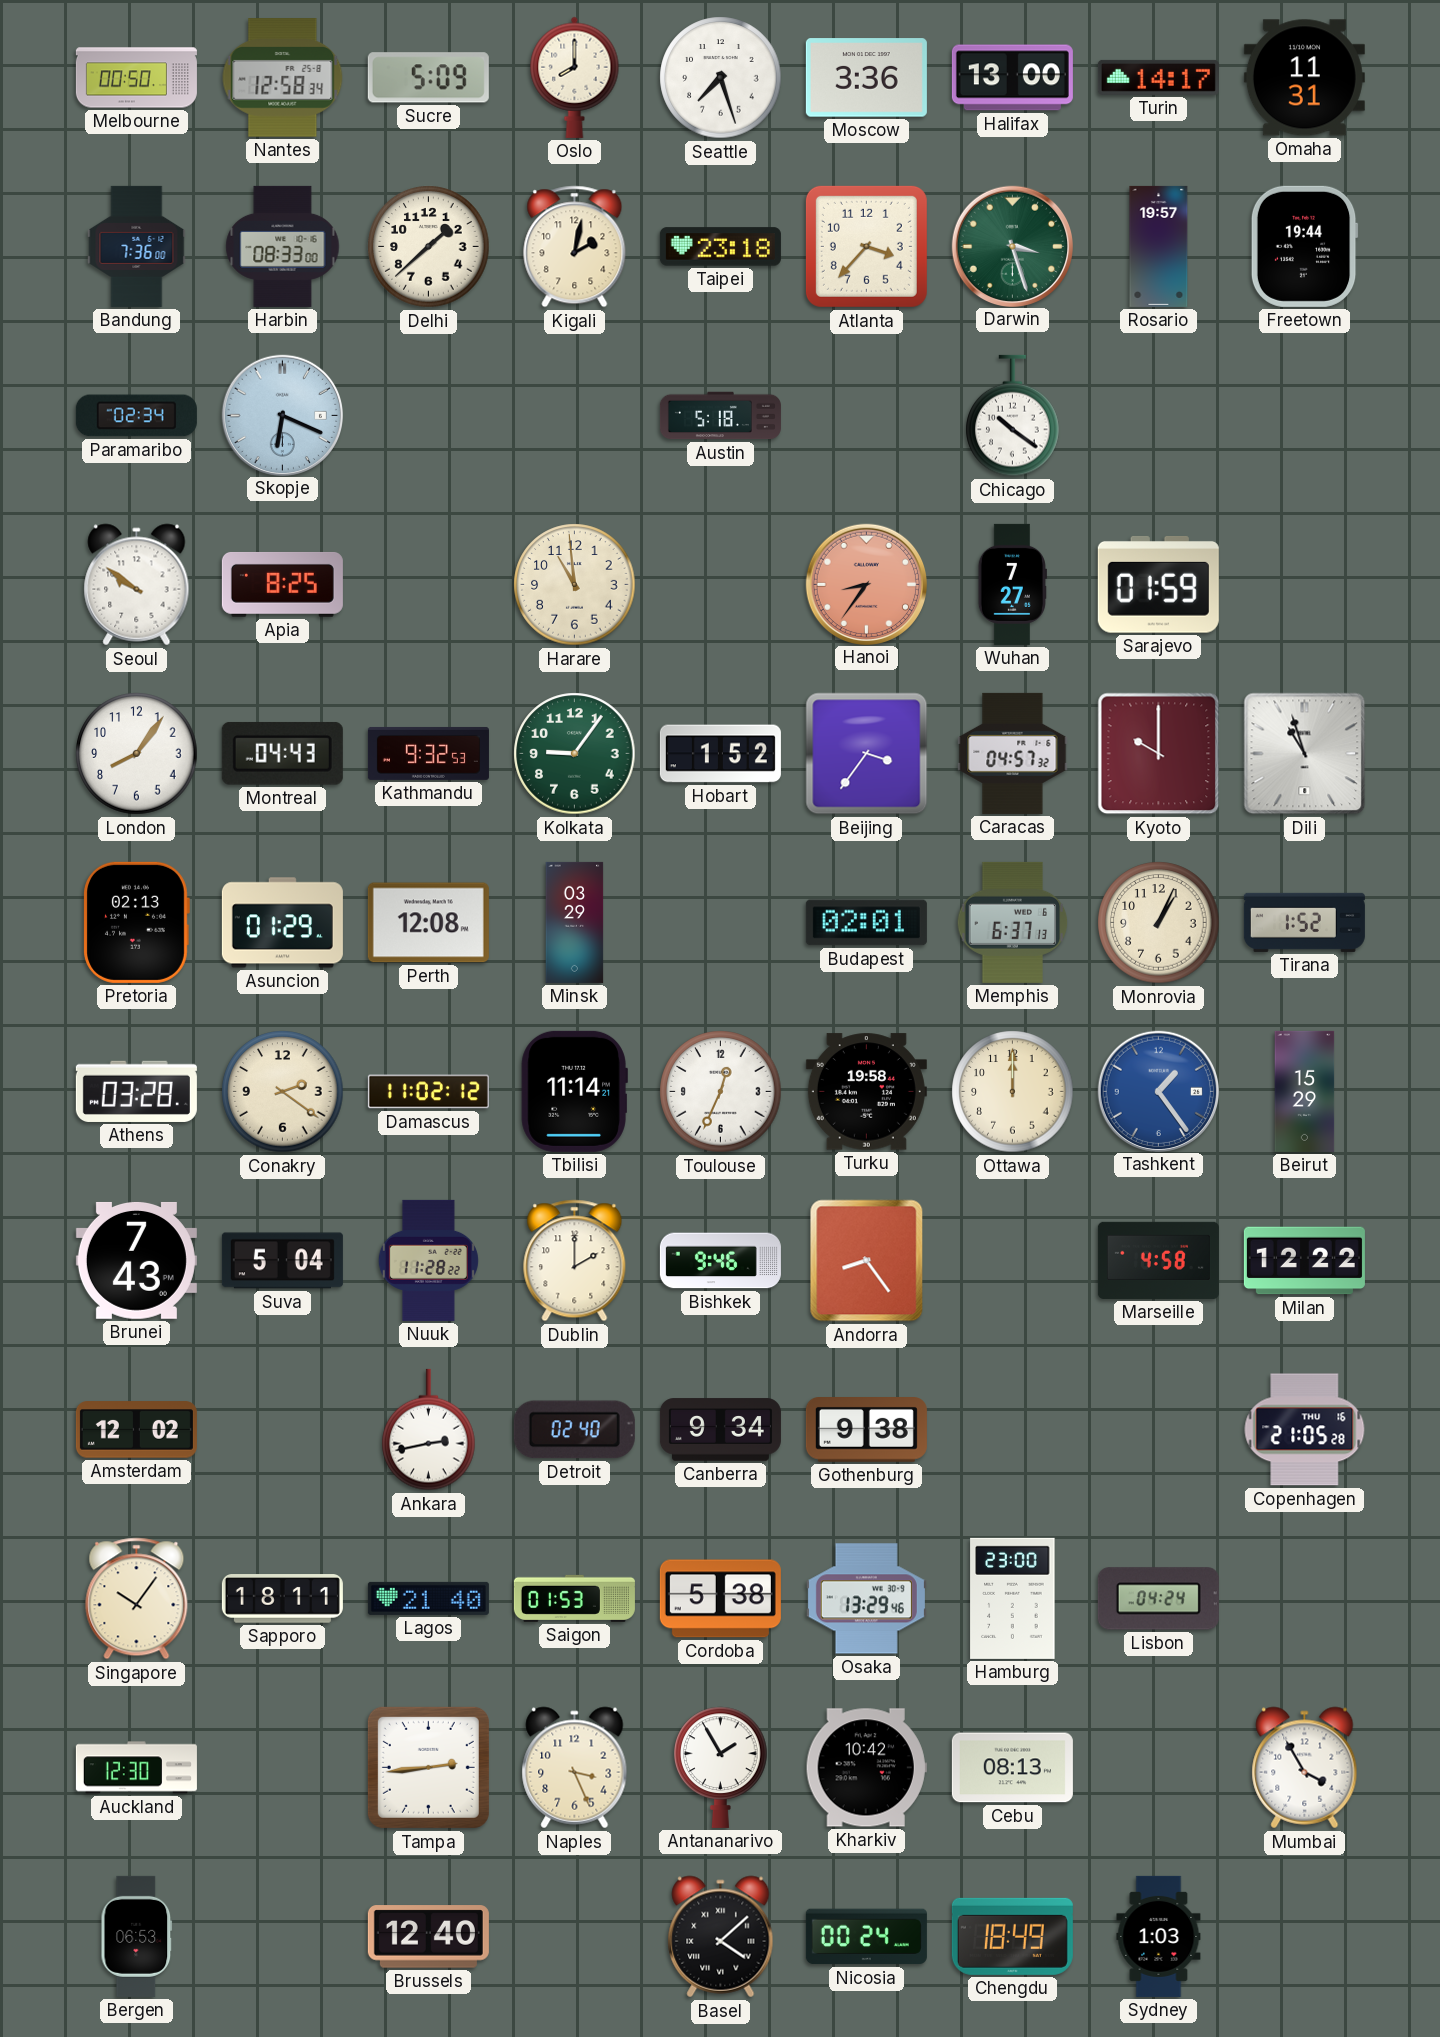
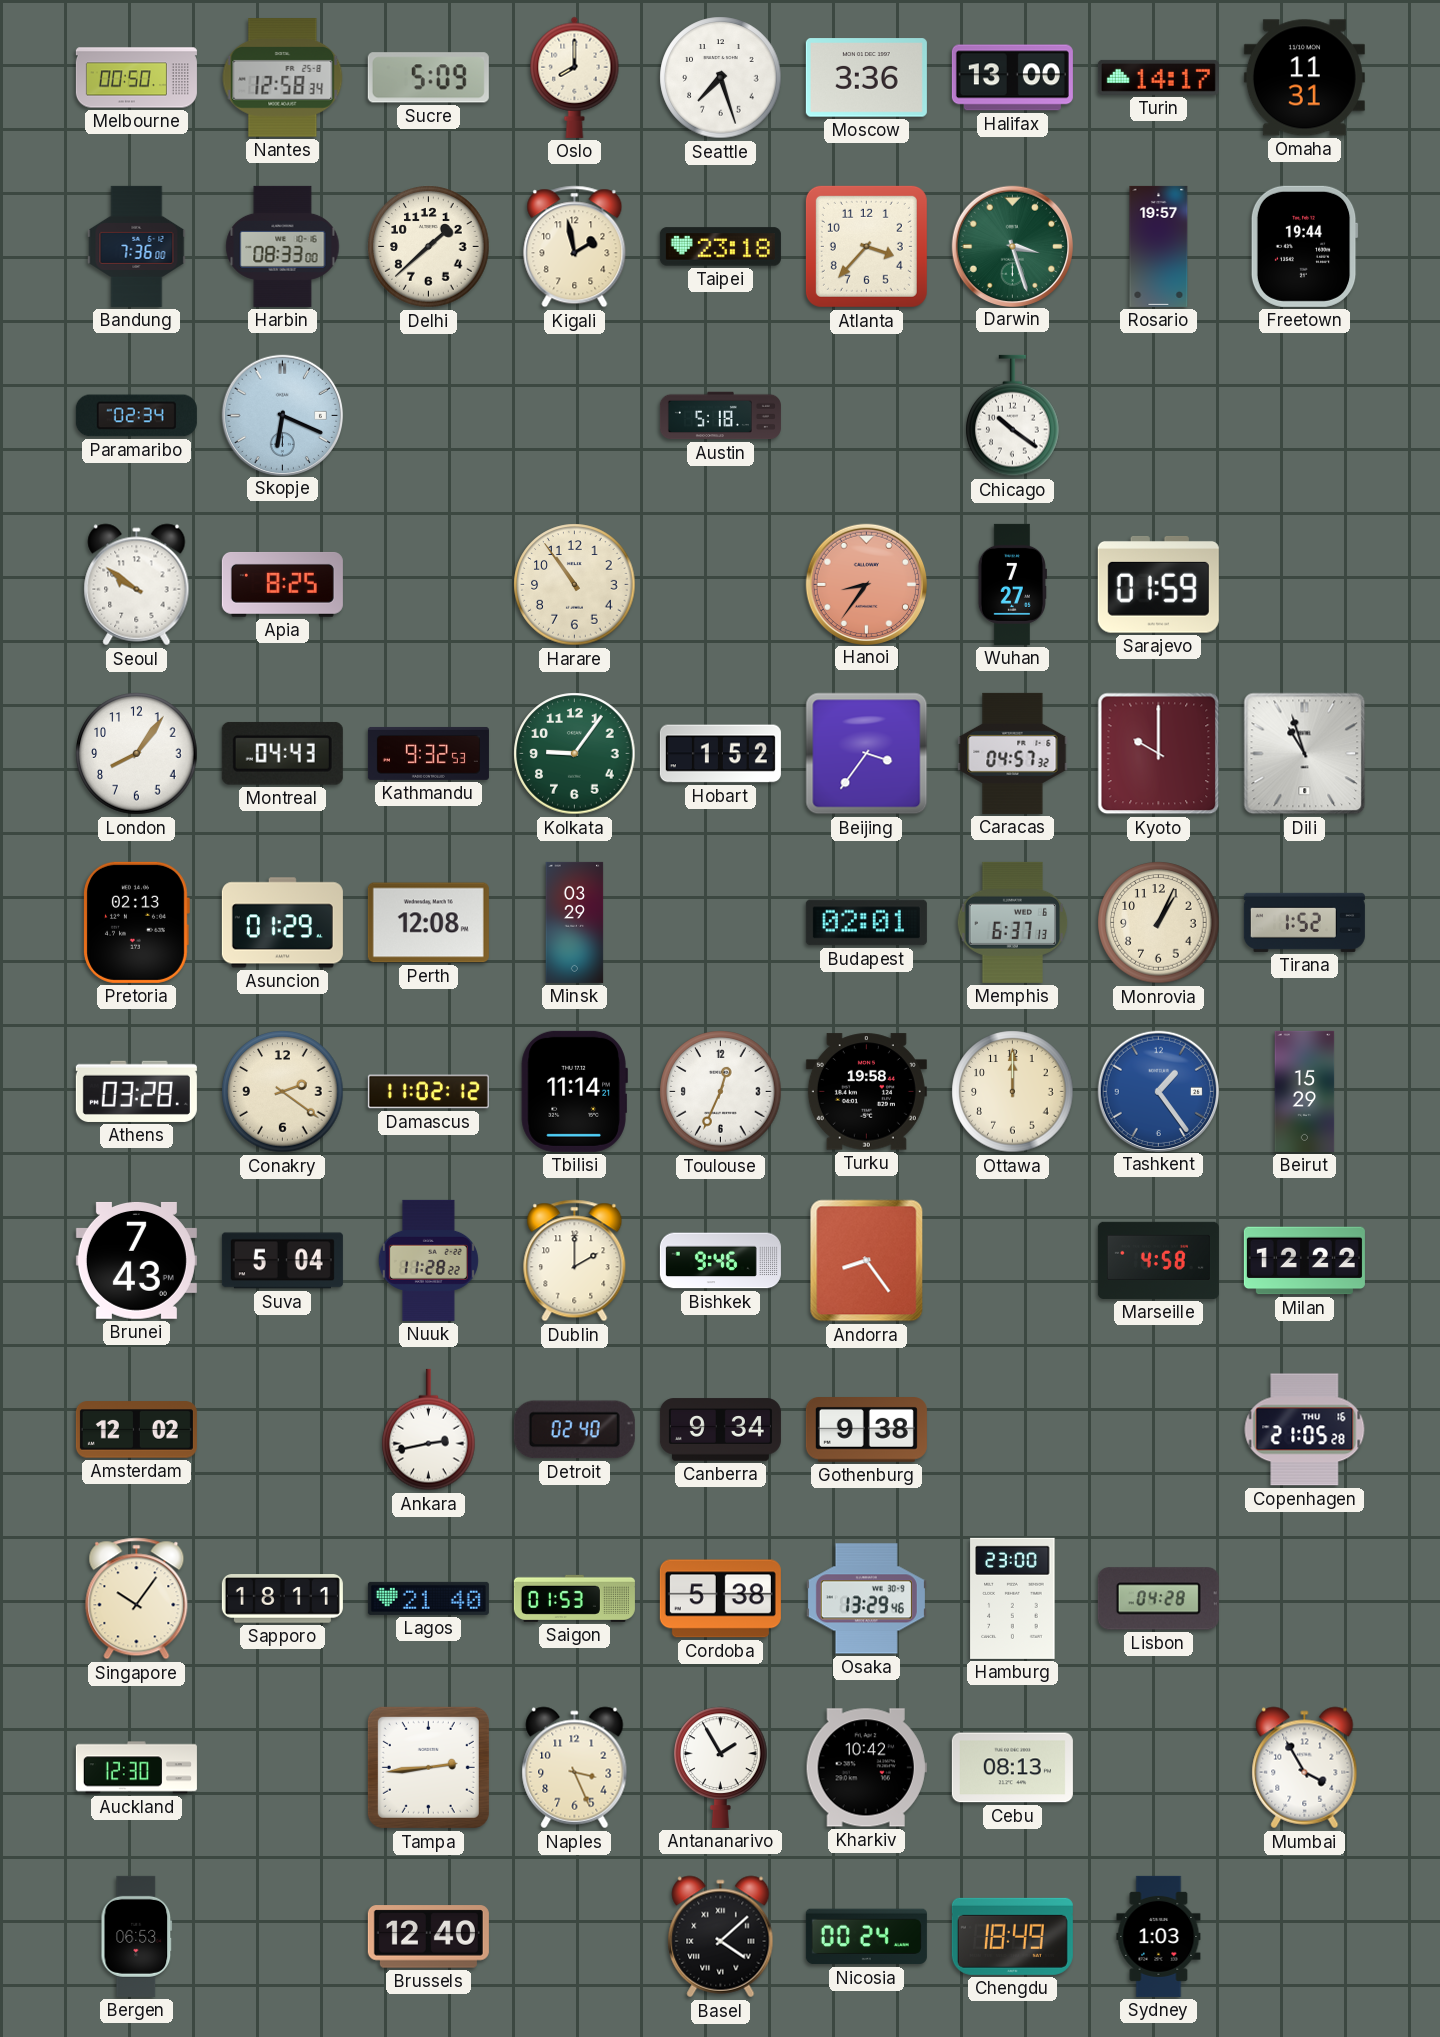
Kigali: 2:02 -> 1:58 (575, 247)
Harare: 10:59 -> 10:54 (575, 585)
Lisbon: 04:24 -> 04:28 (1158, 1599)
